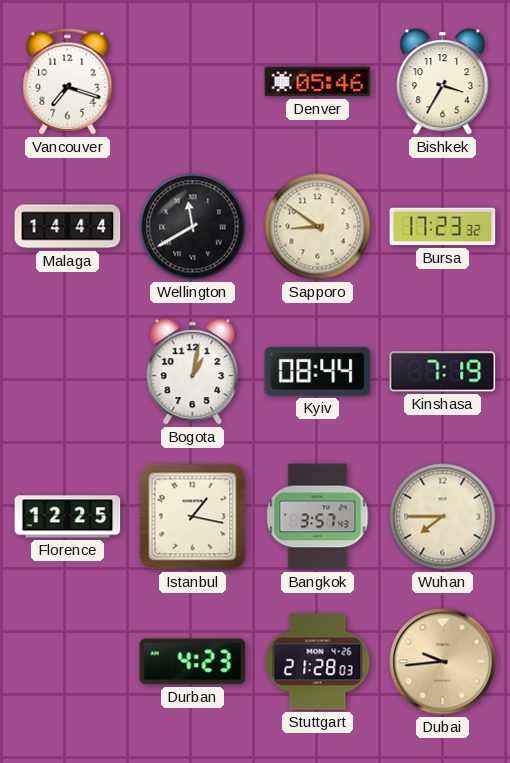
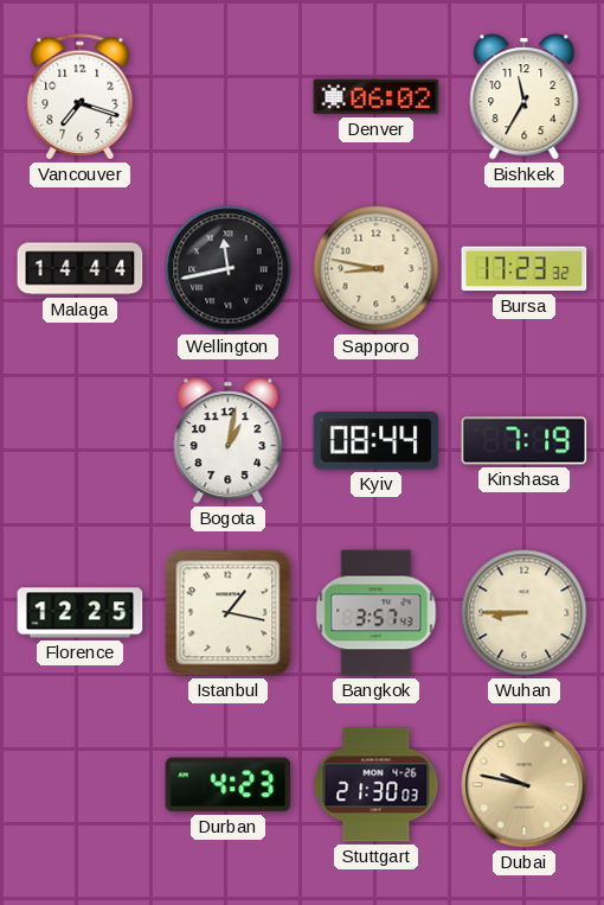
Denver: 05:46 -> 06:02 (377, 97)
Bishkek: 3:35 -> 11:35 (525, 97)
Wellington: 11:40 -> 11:43 (229, 269)
Sapporo: 8:51 -> 8:47 (377, 269)
Wuhan: 7:45 -> 8:45 (525, 613)
Stuttgart: 21:28 -> 21:30 (377, 785)
Dubai: 9:44 -> 9:47 (525, 785)
